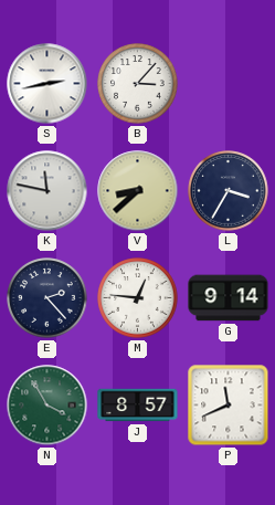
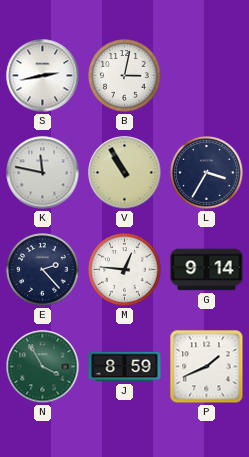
B: 3:07 -> 3:02 (125, 76)
V: 8:38 -> 10:55 (125, 173)
J: 8:57 -> 8:59 (125, 367)
P: 11:41 -> 1:41 (207, 367)
